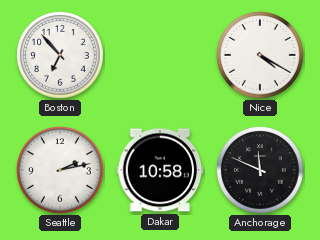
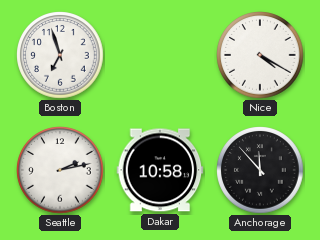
Boston: 6:53 -> 6:57 (60, 55)
Anchorage: 11:49 -> 11:53 (260, 170)
